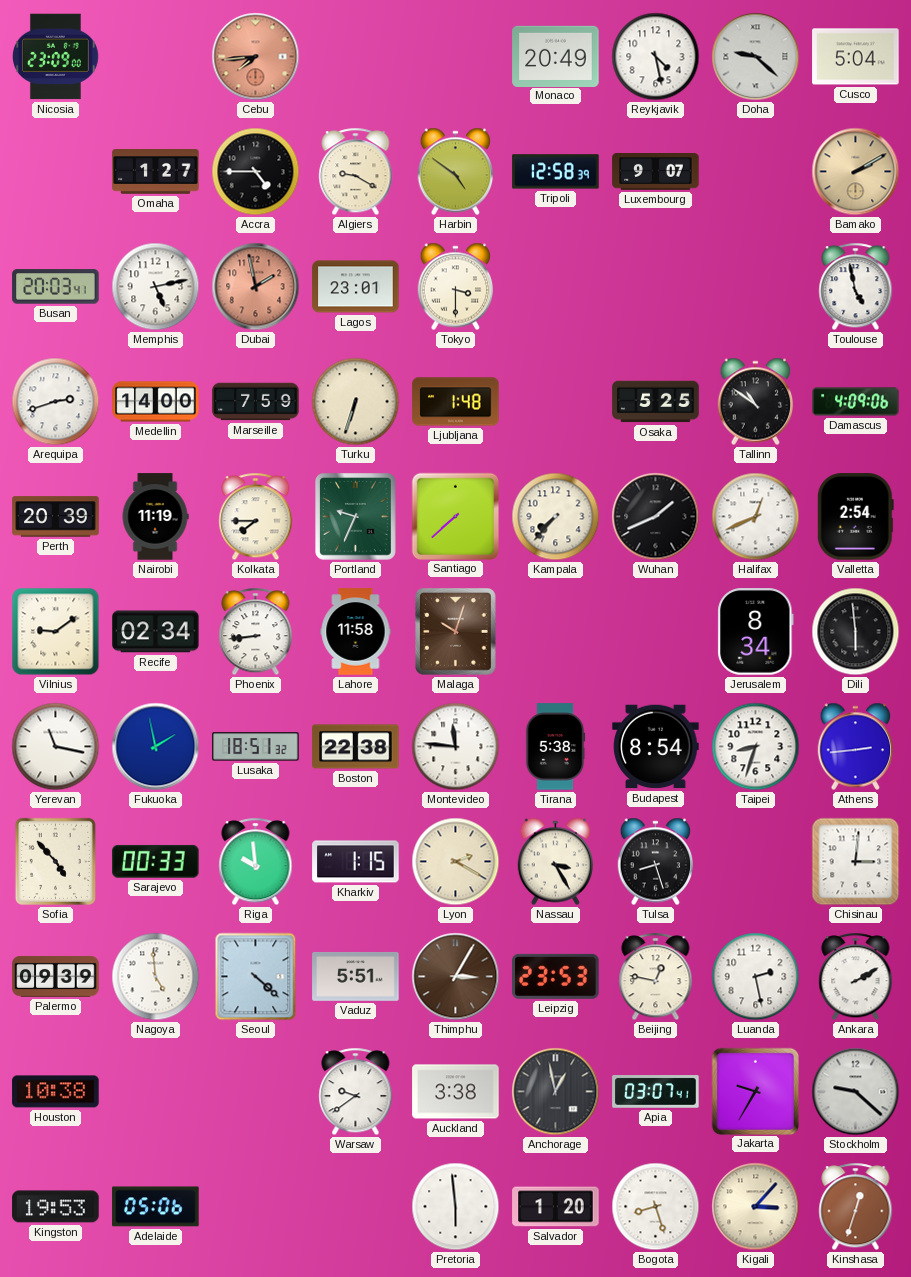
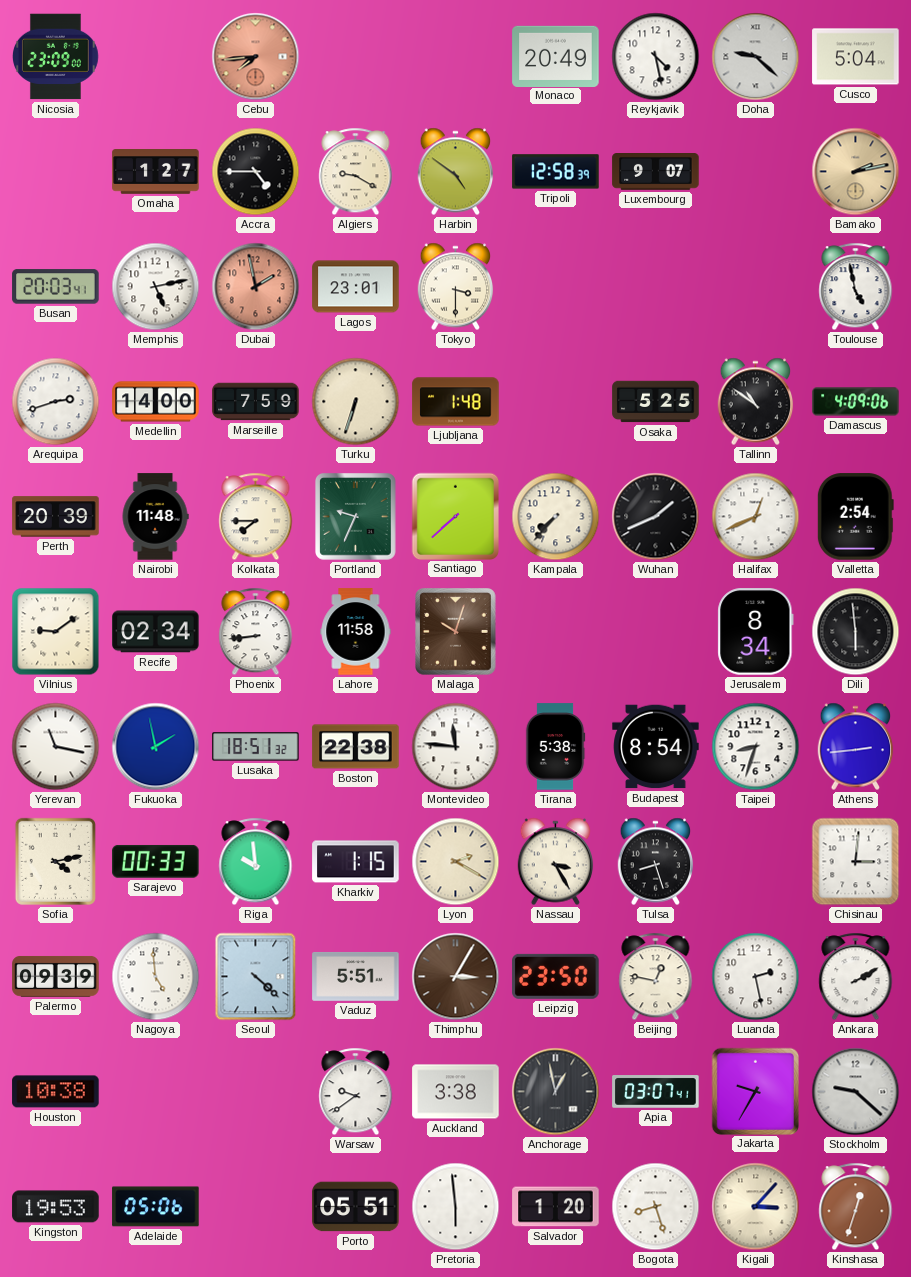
Bamako: 2:10 -> 2:13 (856, 172)
Nairobi: 11:19 -> 11:48 (155, 517)
Sofia: 4:53 -> 4:13 (55, 861)
Leipzig: 23:53 -> 23:50 (556, 976)
Porto: none -> 05:51 (356, 1207)
